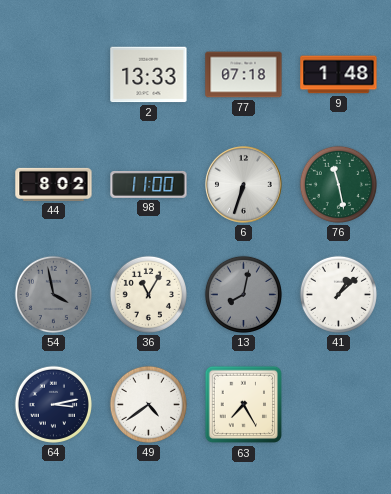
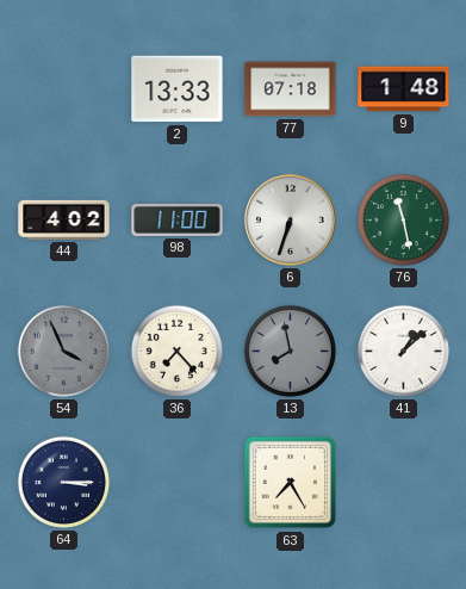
44: 8:02 -> 4:02 (64, 219)
54: 3:58 -> 3:56 (63, 351)
36: 11:05 -> 7:23 (176, 351)
13: 8:02 -> 7:58 (290, 351)
64: 3:13 -> 3:15 (63, 482)
49: 4:39 -> none (148, 404)
